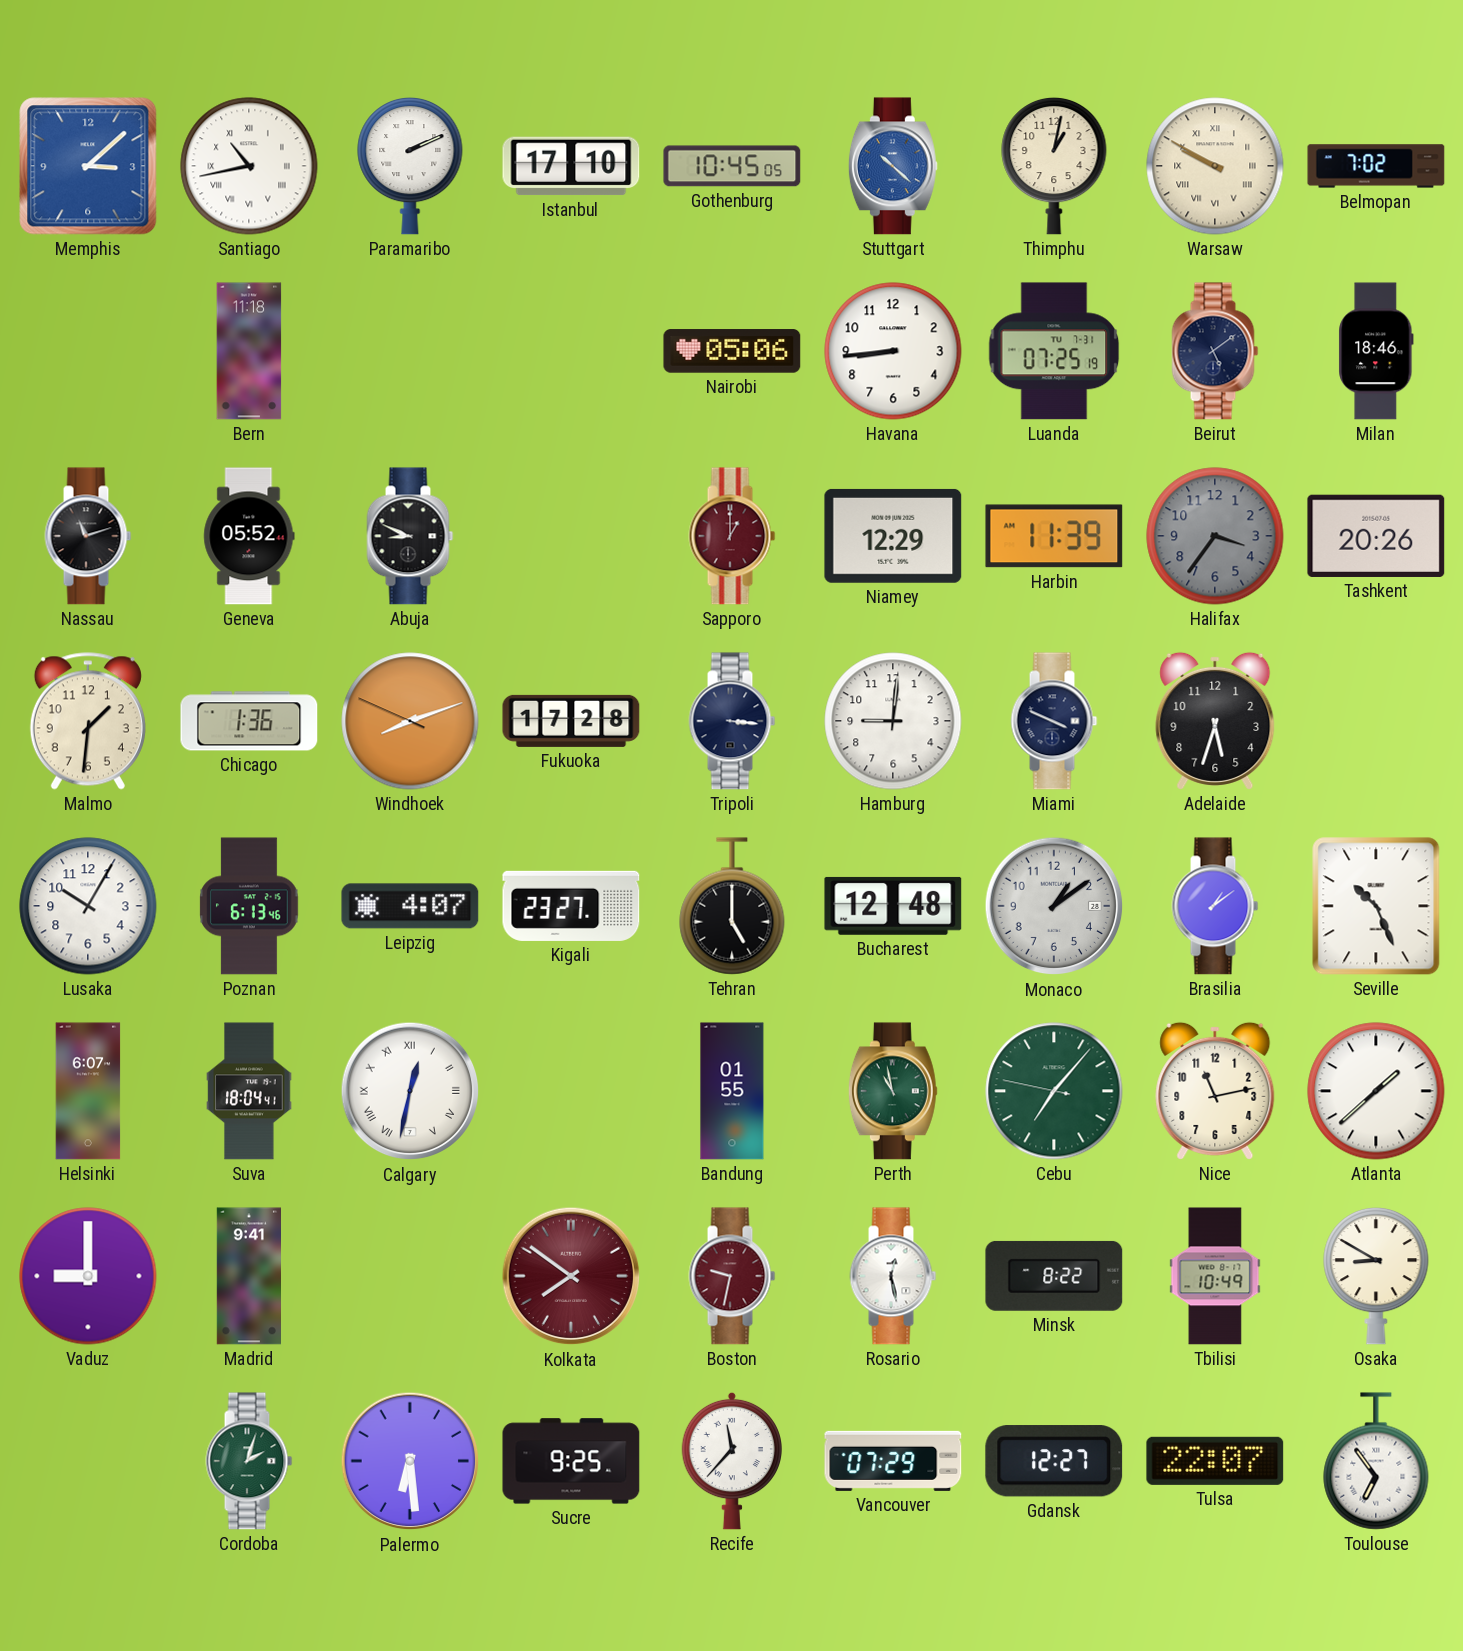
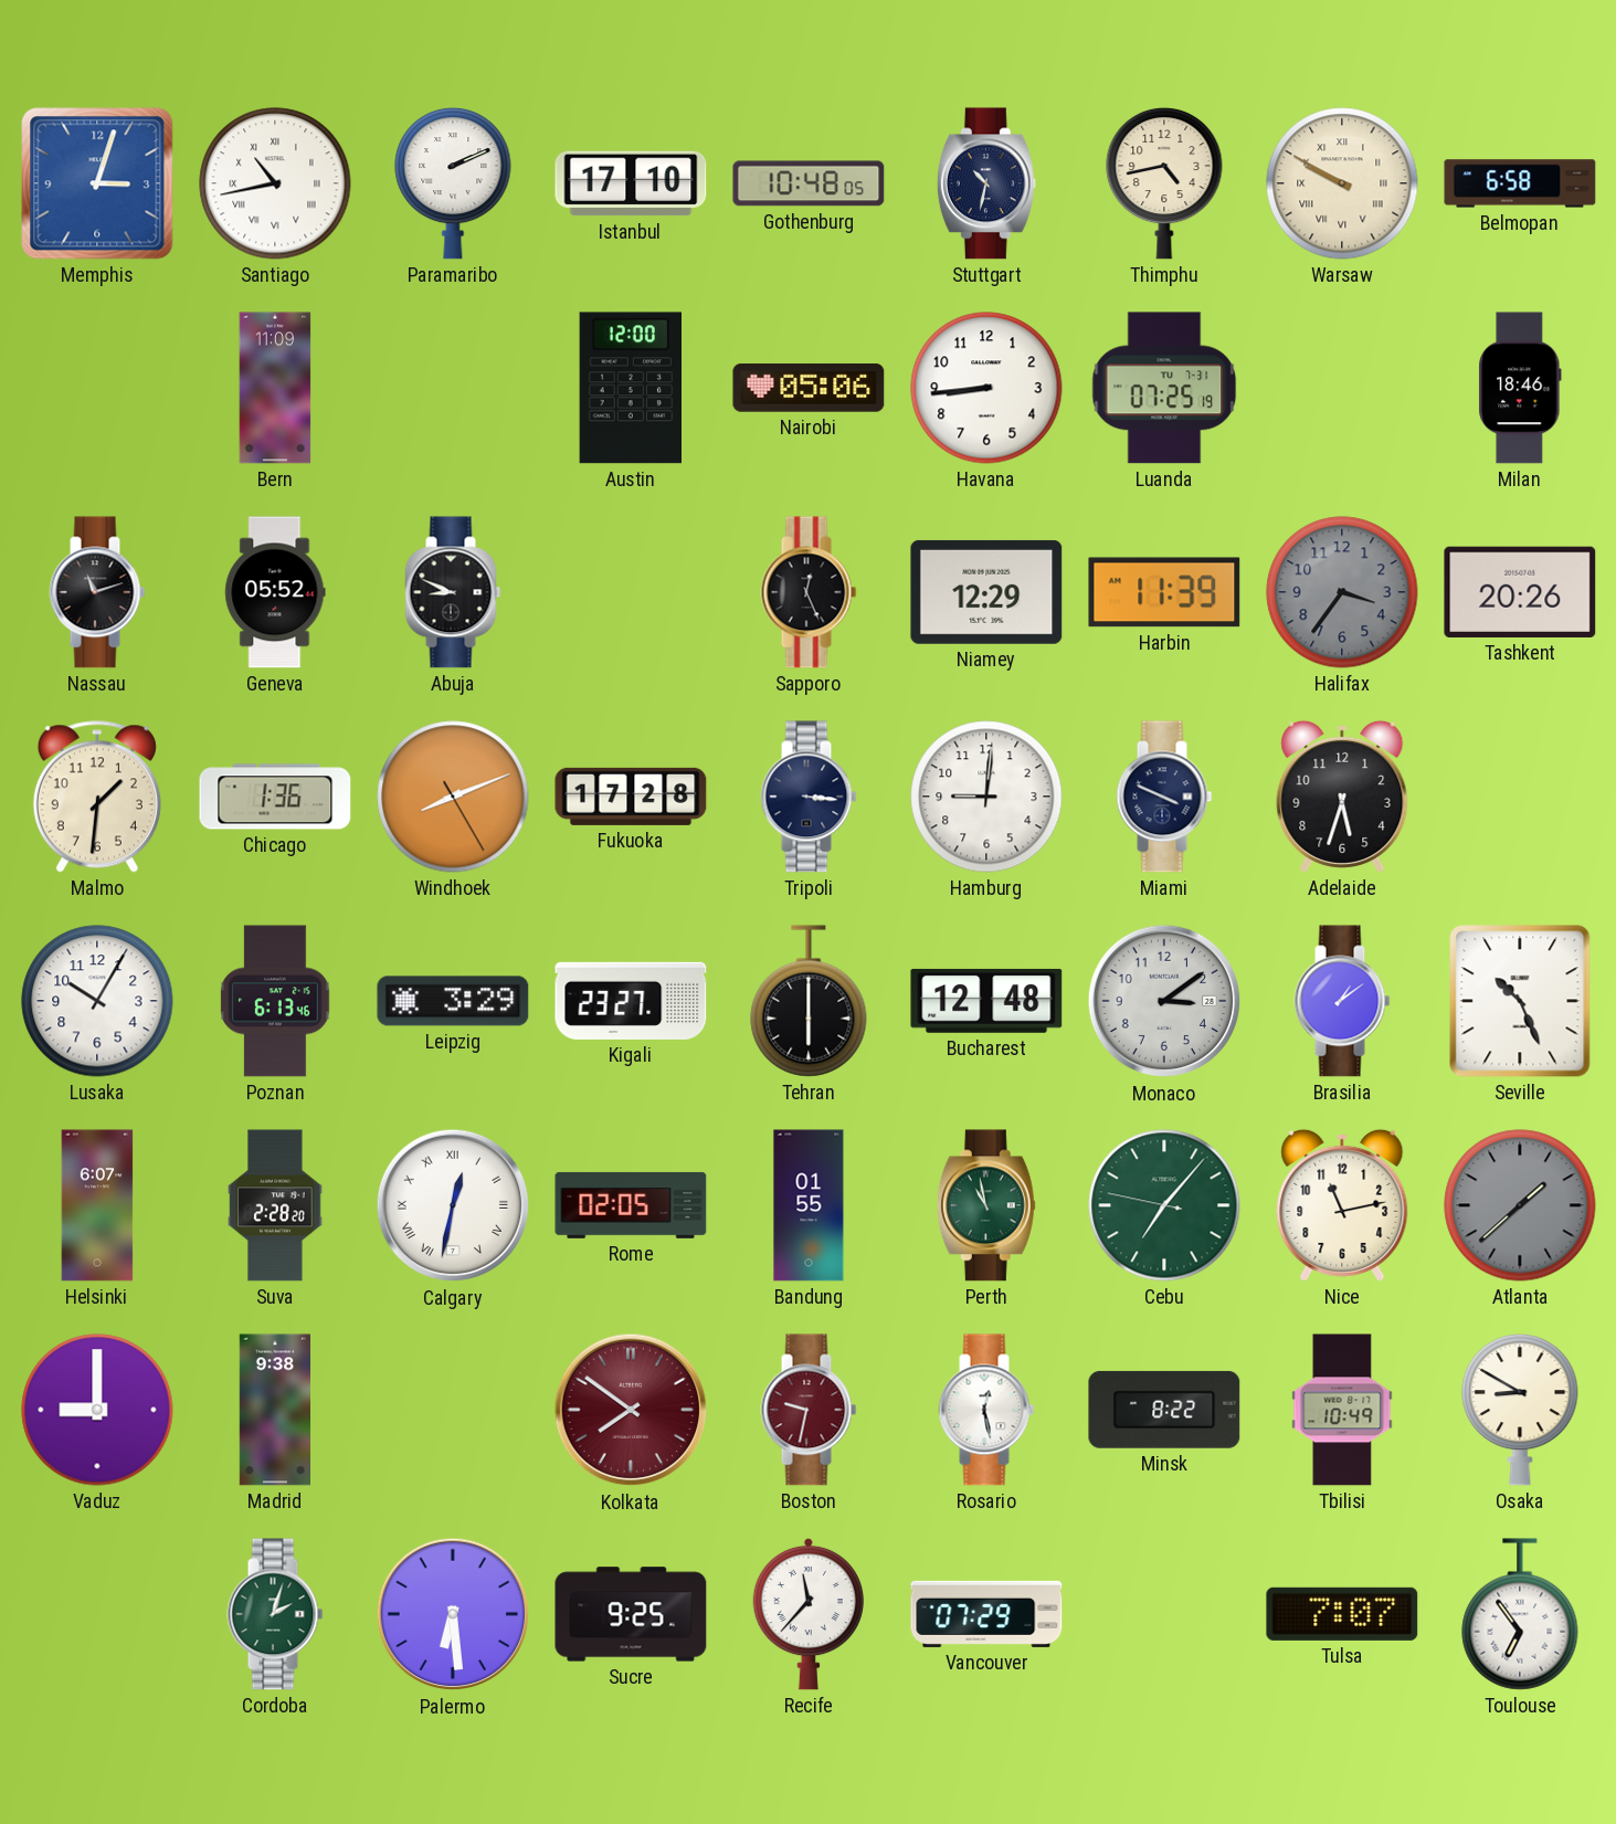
Memphis: 3:08 -> 3:03 (97, 183)
Gothenburg: 10:45 -> 10:48 (809, 183)
Stuttgart: 10:22 -> 10:32 (986, 183)
Stuttgart dial: blue -> navy (986, 183)
Thimphu: 1:02 -> 4:43 (1164, 183)
Belmopan: 7:02 -> 6:58 (1520, 183)
Bern: 11:18 -> 11:09 (275, 388)
Austin: none -> 12:00 (630, 388)
Beirut: 5:09 -> none (1215, 351)
Sapporo: 1:00 -> 12:26 (809, 592)
Sapporo dial: burgundy -> black (809, 592)
Windhoek: 8:11:49 -> 8:11:25 (453, 797)
Leipzig: 4:07 -> 3:29 (453, 1001)
Tehran: 5:00 -> 6:00 (809, 1001)
Monaco: 1:09 -> 3:09 (1164, 1001)
Suva: 18:04 -> 2:28 (275, 1205)
Rome: none -> 02:05 (631, 1205)
Atlanta dial: white -> grey (1520, 1205)
Madrid: 9:41 -> 9:38 (274, 1410)
Gdansk: 12:27 -> none (1054, 1461)
Tulsa: 22:07 -> 7:07 (1342, 1614)
